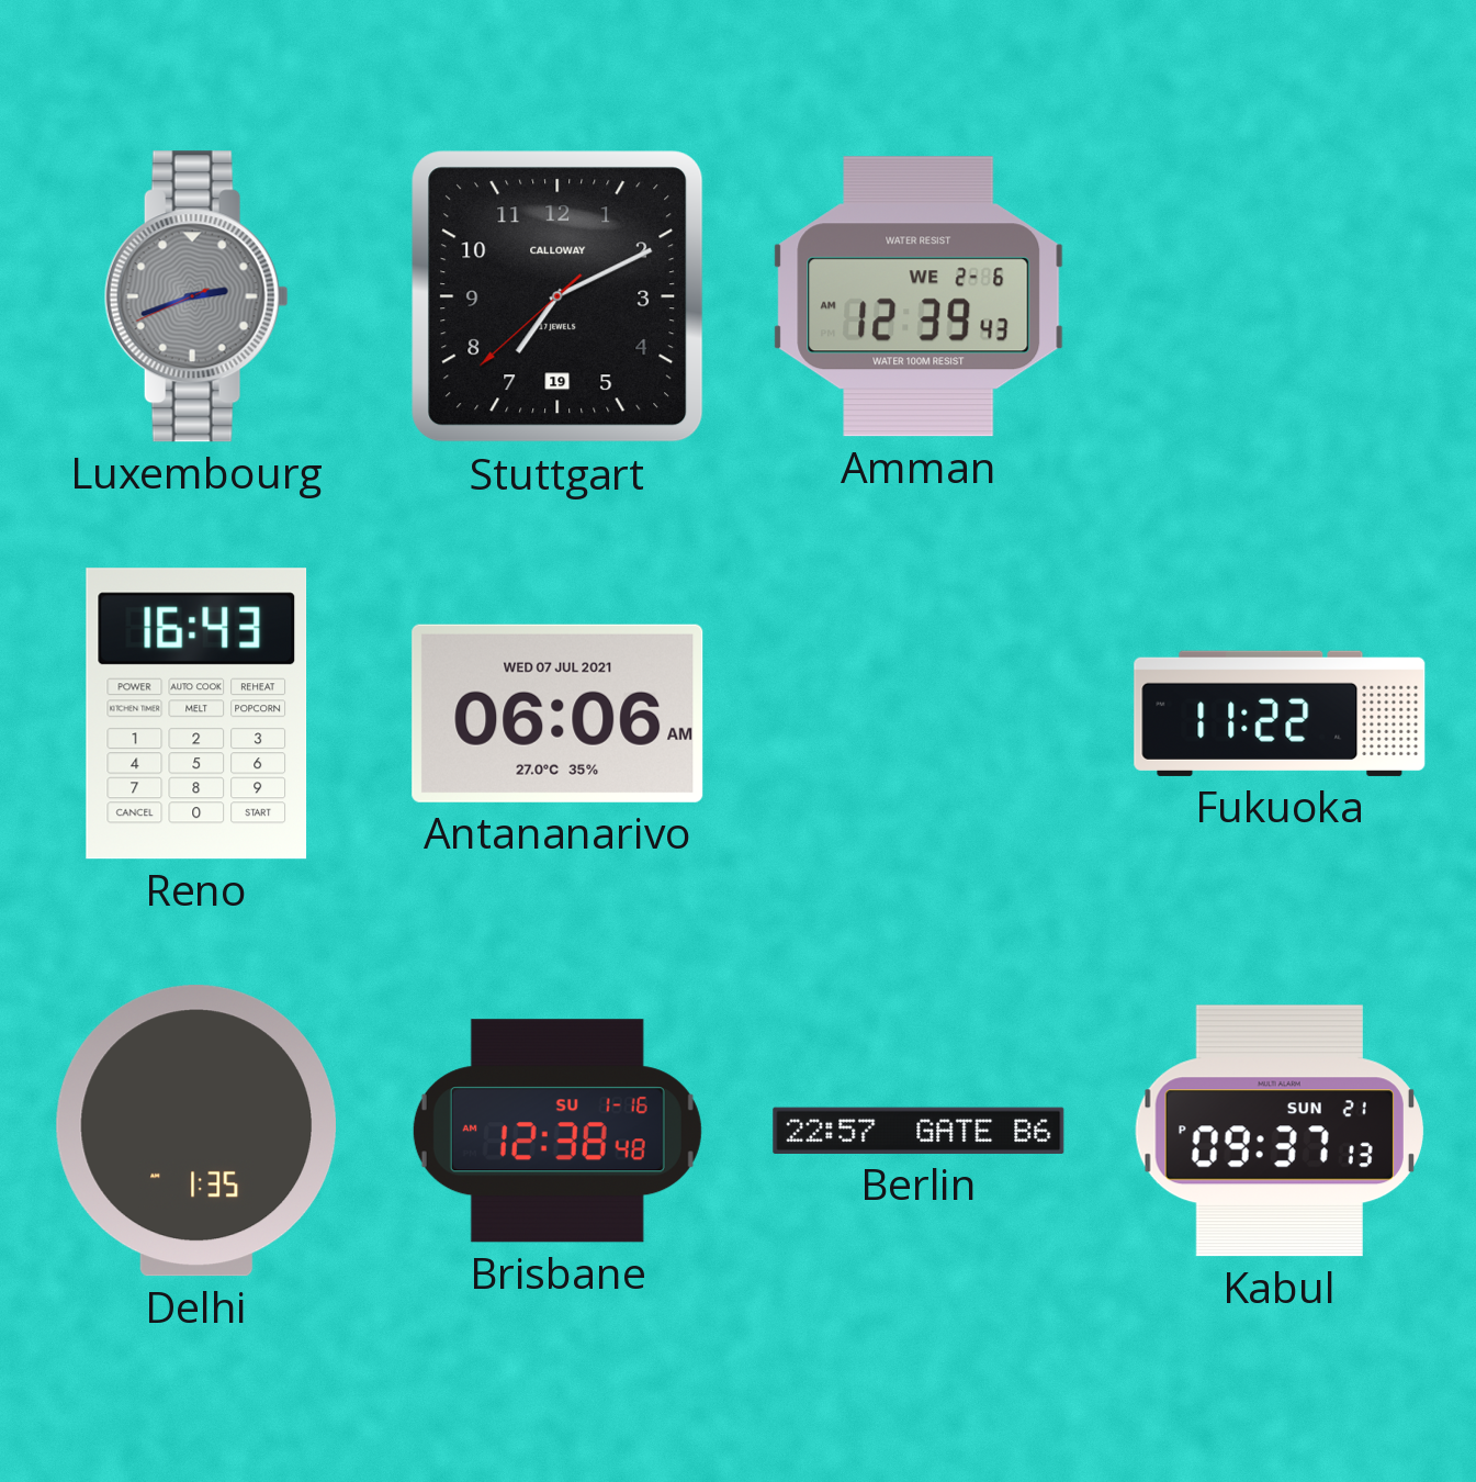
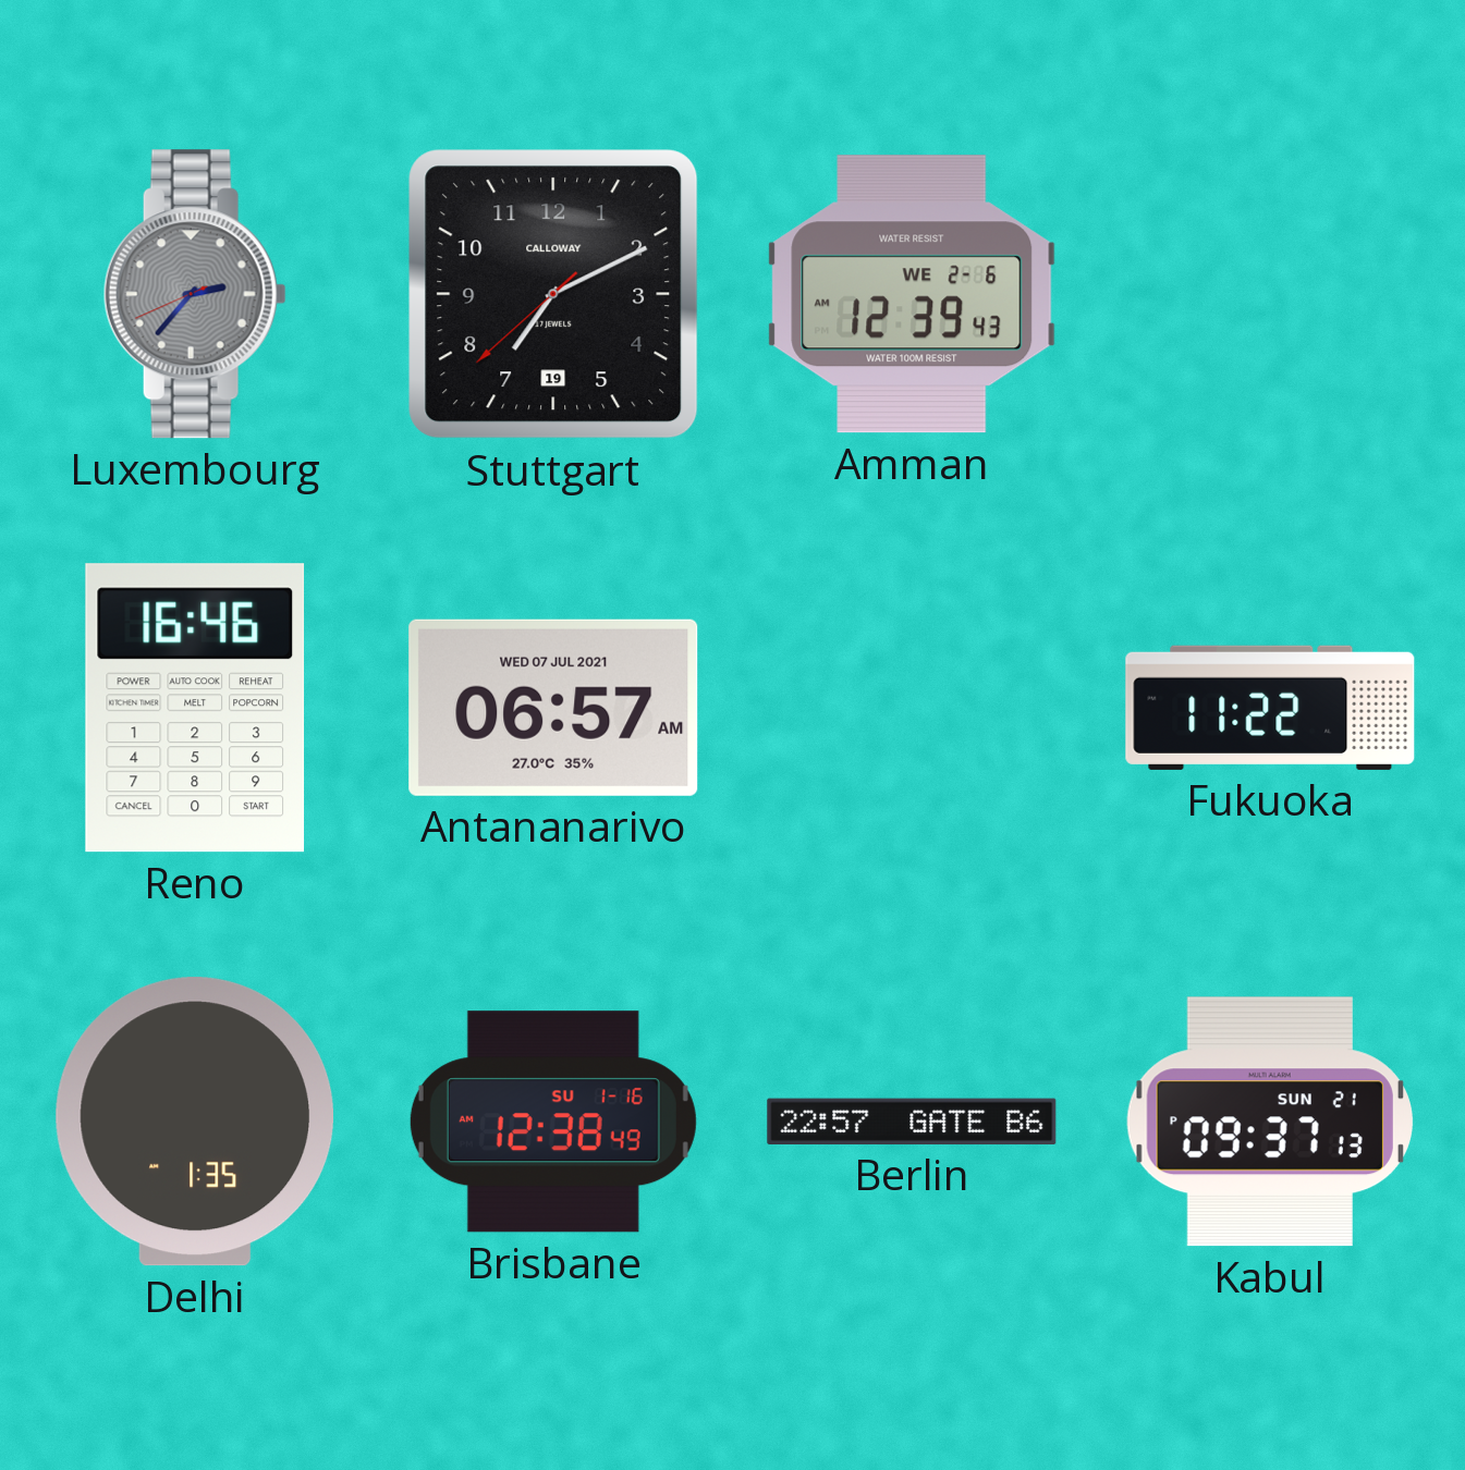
Luxembourg: 2:41 -> 2:36 (195, 294)
Reno: 16:43 -> 16:46 (195, 708)
Antananarivo: 06:06 -> 06:57 (553, 708)
Brisbane: 12:38:48 -> 12:38:49 (553, 1122)
